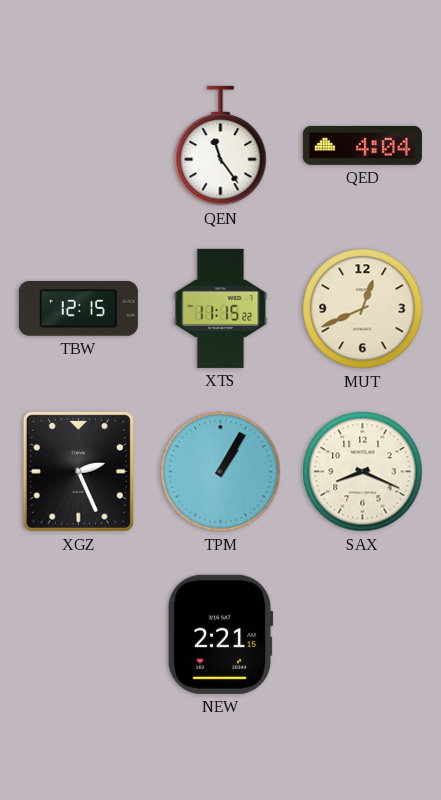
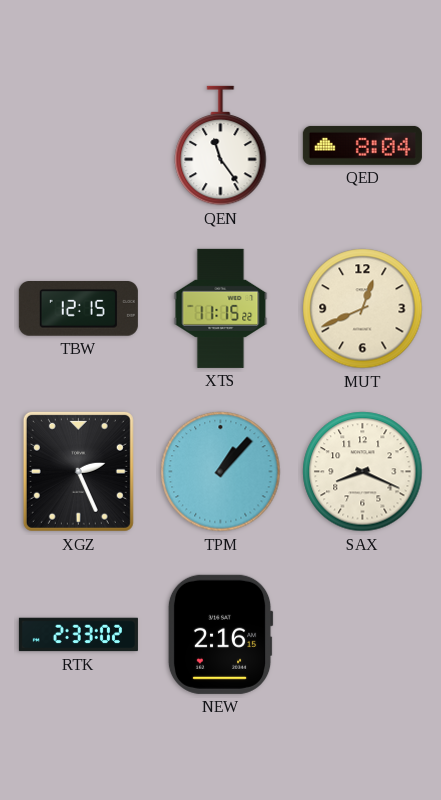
QED: 4:04 -> 8:04 (362, 145)
TPM: 1:05 -> 1:07 (221, 472)
RTK: none -> 2:33 (78, 635)
NEW: 2:21 -> 2:16 (220, 634)
